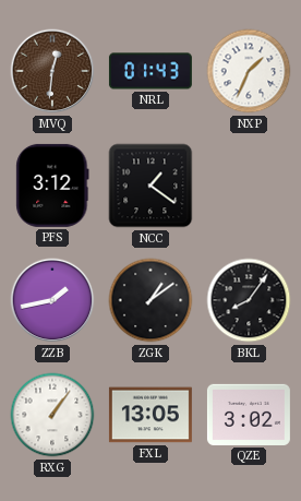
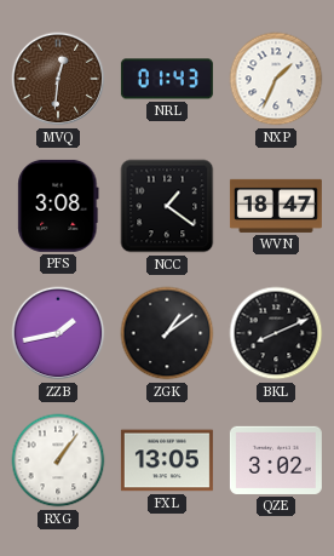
PFS: 3:12 -> 3:08 (58, 206)
WVN: none -> 18:47 (276, 206)
BKL: 8:06 -> 8:11 (276, 333)
